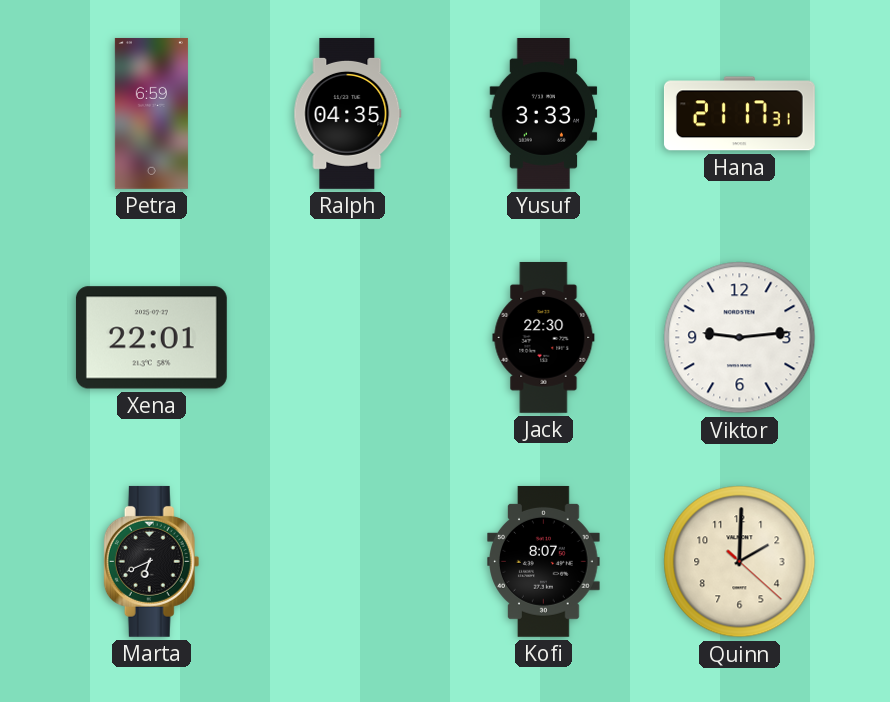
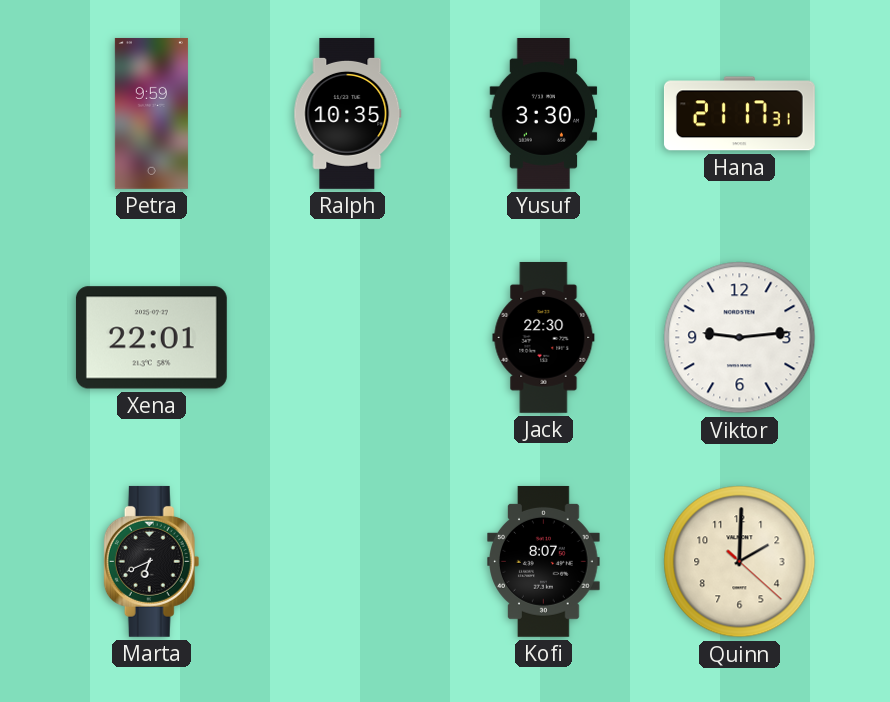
Petra: 6:59 -> 9:59 (151, 113)
Ralph: 04:35 -> 10:35 (348, 113)
Yusuf: 3:33 -> 3:30 (544, 114)
